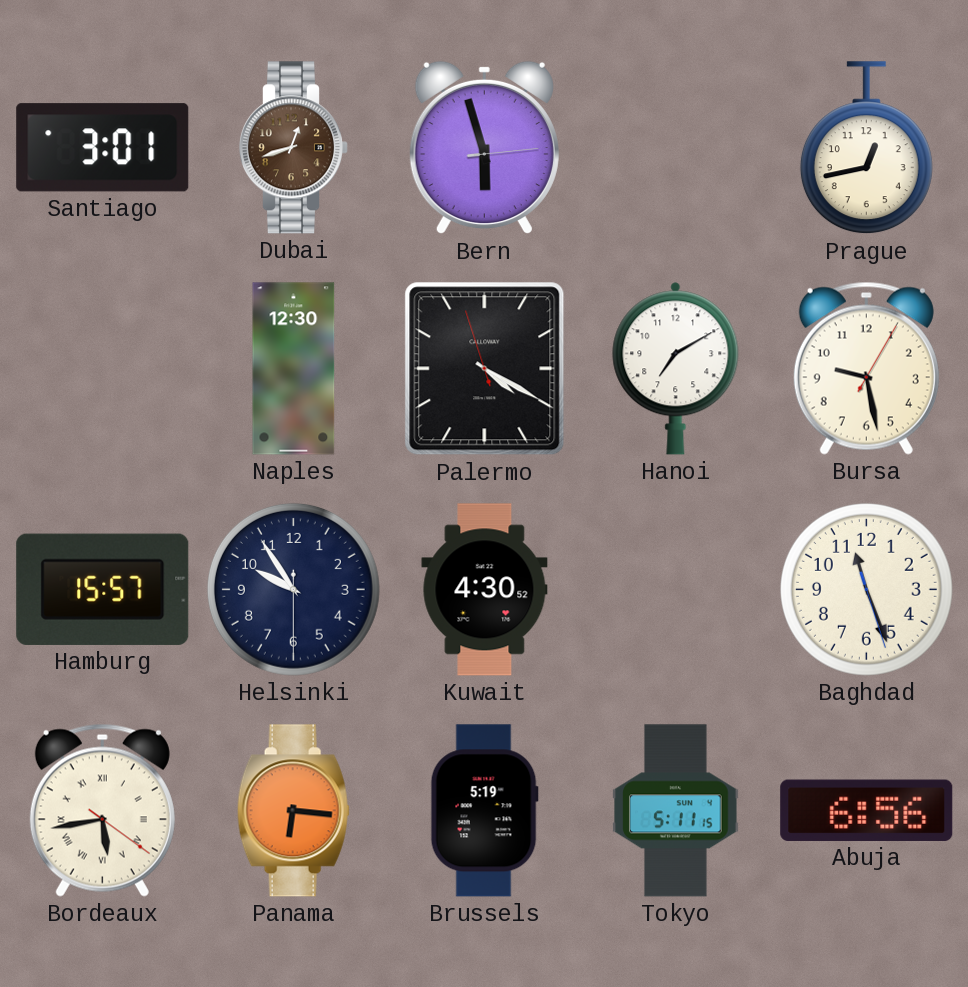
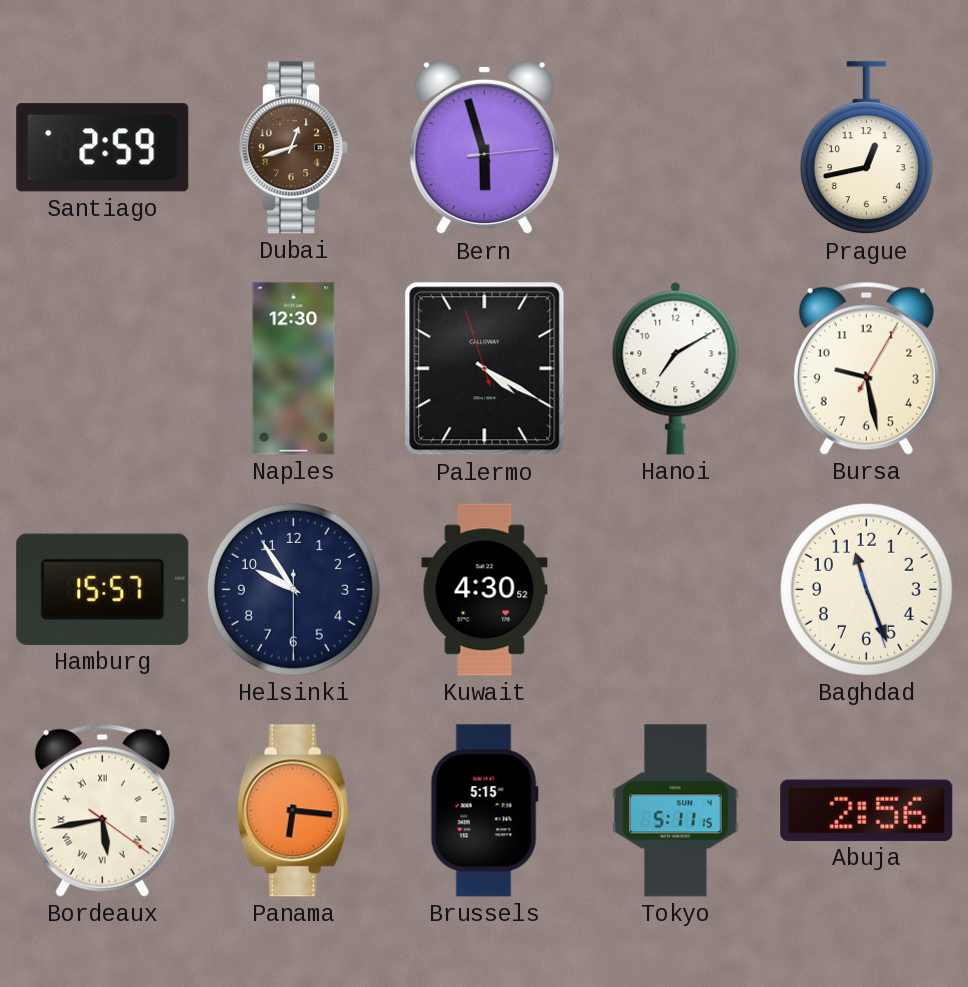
Santiago: 3:01 -> 2:59 (103, 148)
Brussels: 5:19 -> 5:15 (484, 811)
Abuja: 6:56 -> 2:56 (867, 810)
